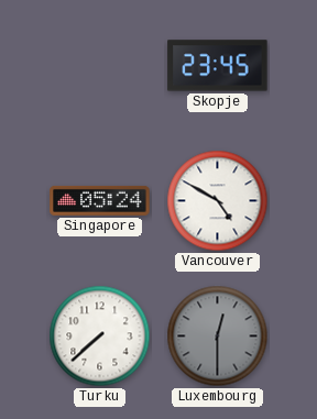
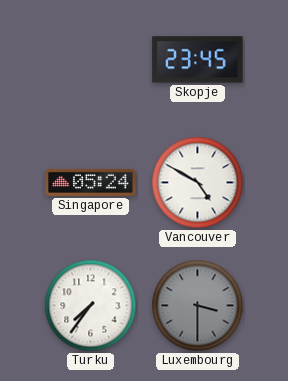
Turku: 7:38 -> 7:36 (91, 306)
Luxembourg: 12:30 -> 3:30 (198, 306)
